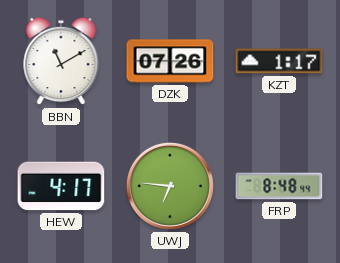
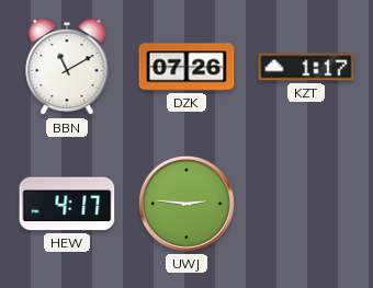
UWJ: 6:46 -> 2:46 (187, 204)
FRP: 8:48 -> none (279, 186)
